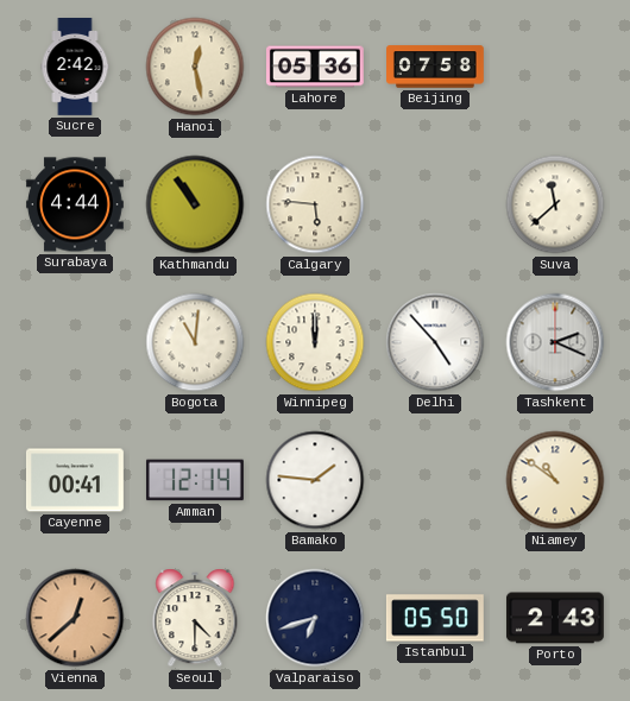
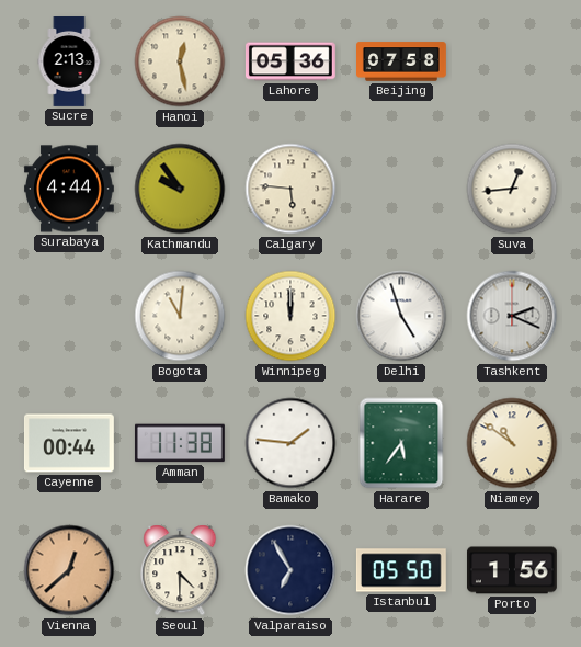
Sucre: 2:42 -> 2:13 (69, 63)
Kathmandu: 10:54 -> 9:54 (180, 189)
Suva: 11:38 -> 12:44 (512, 189)
Delhi: 4:53 -> 4:57 (401, 316)
Cayenne: 00:41 -> 00:44 (69, 443)
Amman: 12:14 -> 11:38 (180, 443)
Harare: none -> 5:36 (401, 443)
Valparaiso: 6:42 -> 6:55 (290, 570)
Porto: 2:43 -> 1:56 (512, 570)
